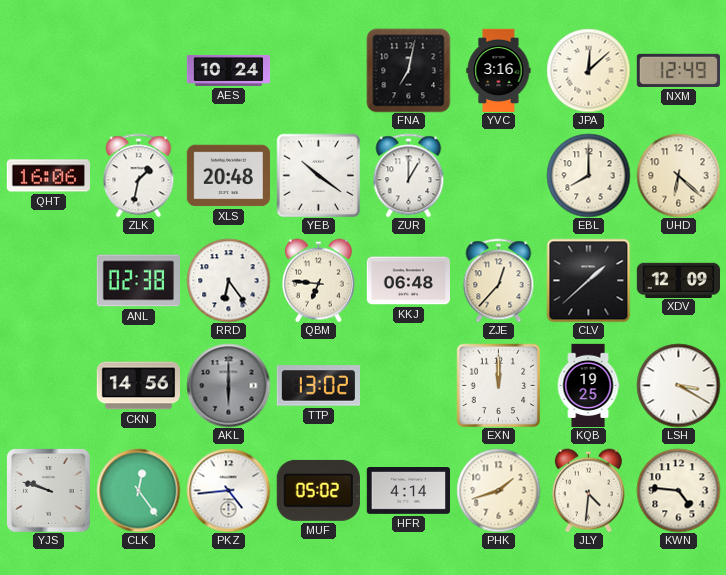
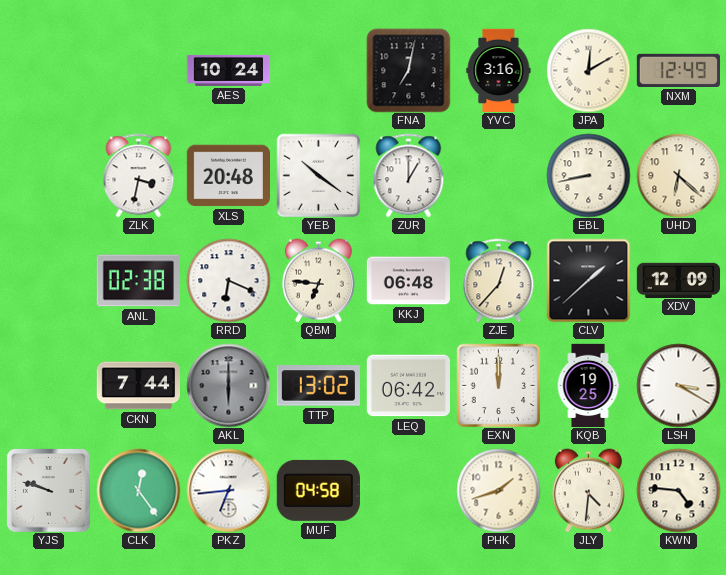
JPA: 12:08 -> 12:10 (588, 70)
QHT: 16:06 -> none (48, 176)
ZLK: 1:32 -> 3:32 (139, 175)
EBL: 8:00 -> 8:43 (588, 175)
RRD: 6:24 -> 6:19 (228, 280)
CKN: 14:56 -> 7:44 (138, 386)
LEQ: none -> 06:42 (408, 386)
PKZ: 4:44 -> 6:44 (228, 490)
MUF: 05:02 -> 04:58 (318, 490)
HFR: 4:14 -> none (408, 491)
